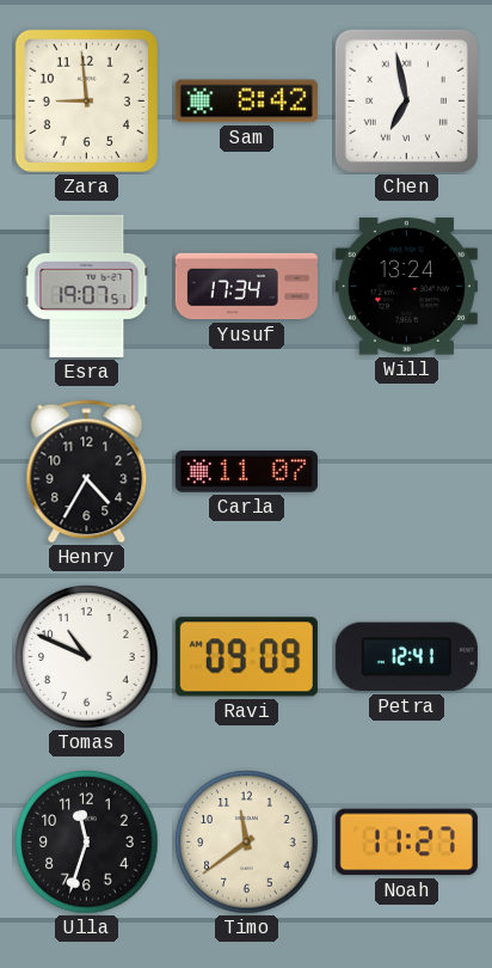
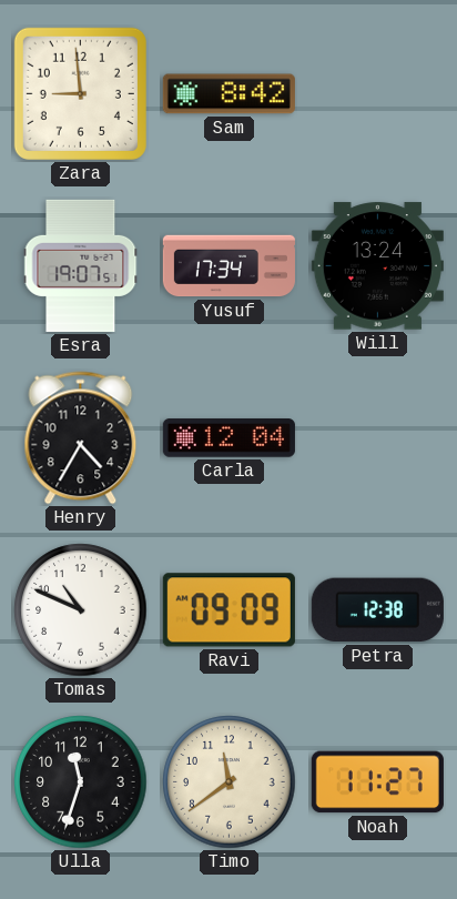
Chen: 6:58 -> none (406, 100)
Carla: 11:07 -> 12:04 (228, 438)
Petra: 12:41 -> 12:38 (377, 610)
